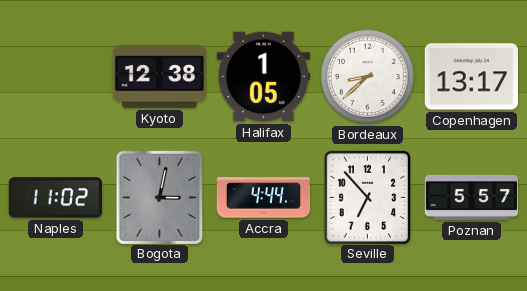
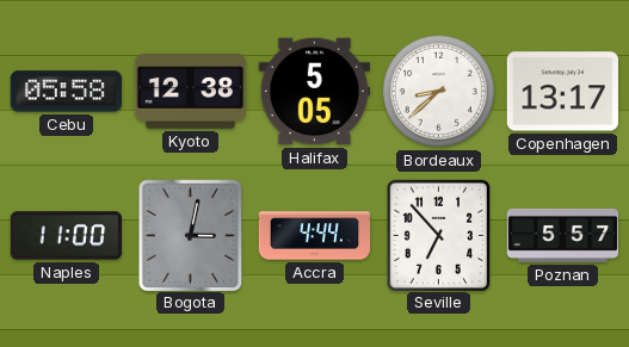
Cebu: none -> 05:58 (66, 92)
Halifax: 1:05 -> 5:05 (314, 92)
Naples: 11:02 -> 11:00 (66, 236)
